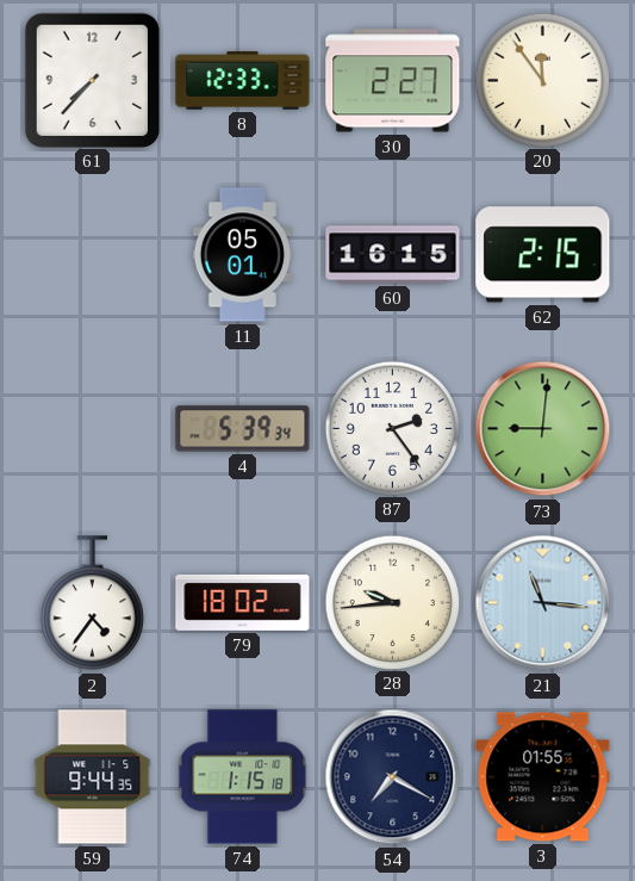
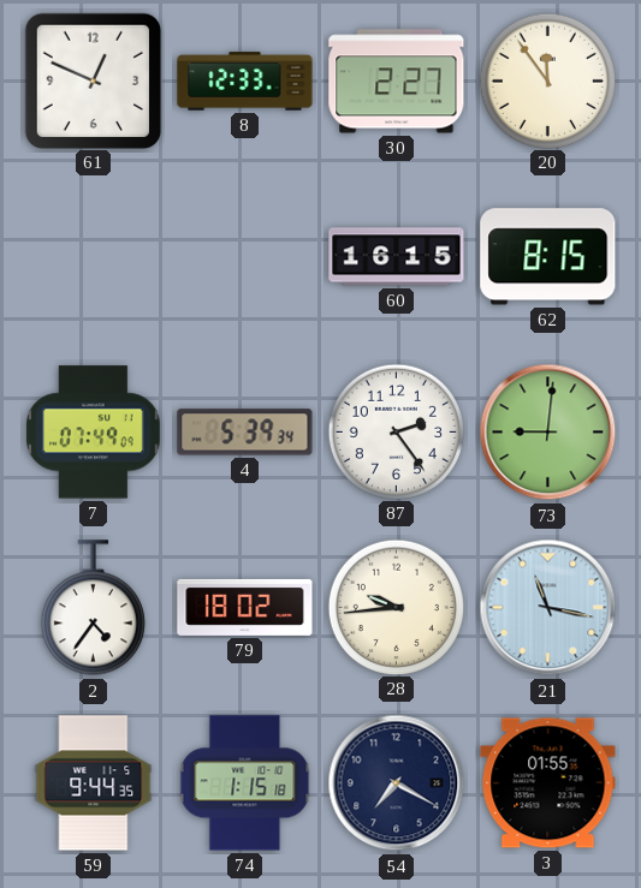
61: 7:37 -> 12:49 (93, 81)
11: 05:01 -> none (243, 255)
62: 2:15 -> 8:15 (548, 257)
7: none -> 07:49 (93, 433)
21: 11:16 -> 11:17 (548, 608)
